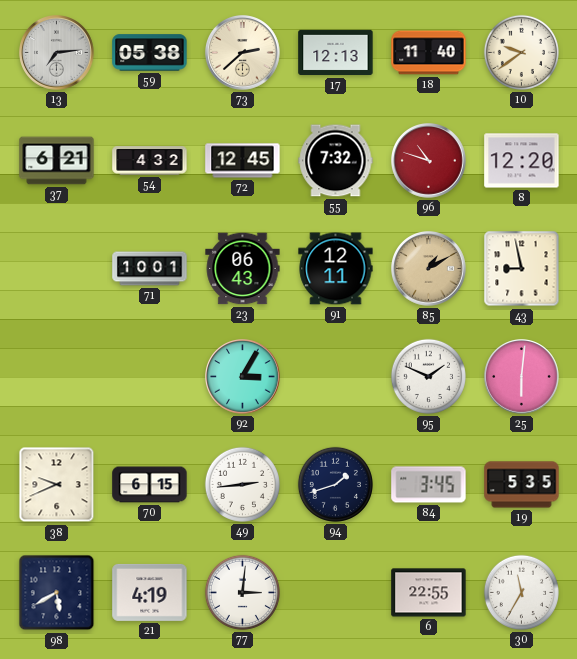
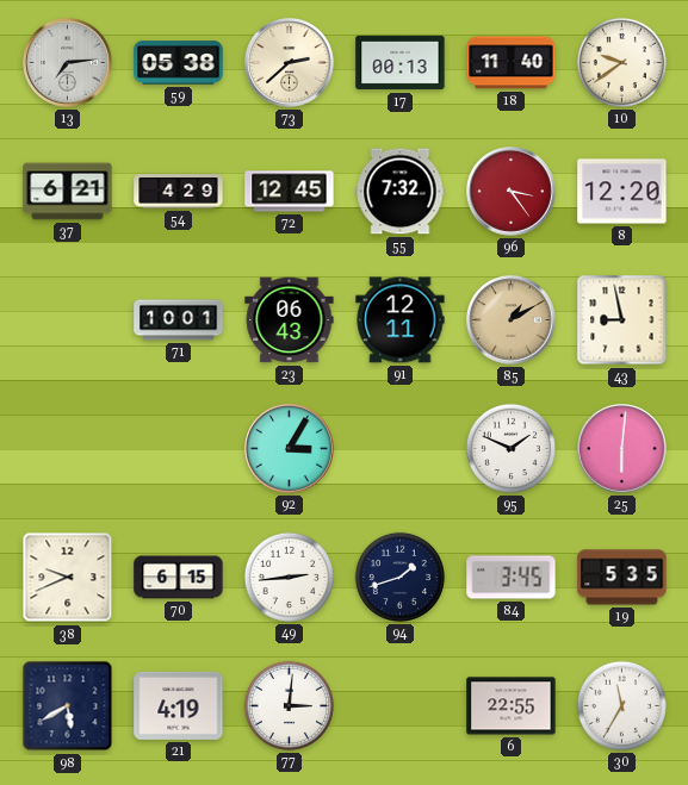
17: 12:13 -> 00:13 (401, 63)
54: 4:32 -> 4:29 (179, 192)
96: 10:48 -> 3:24 (512, 192)
